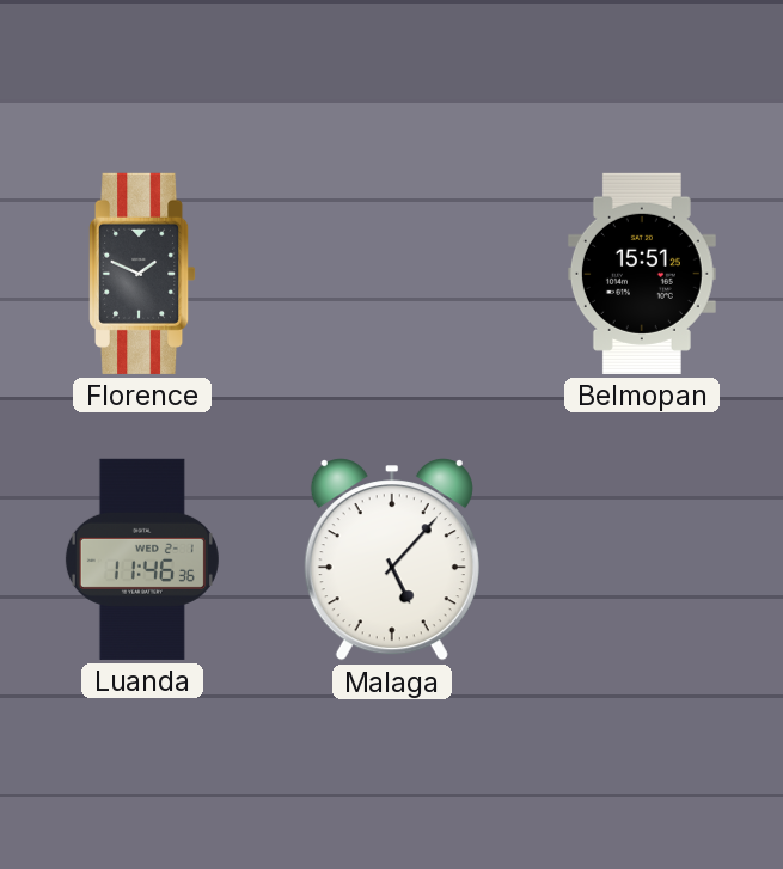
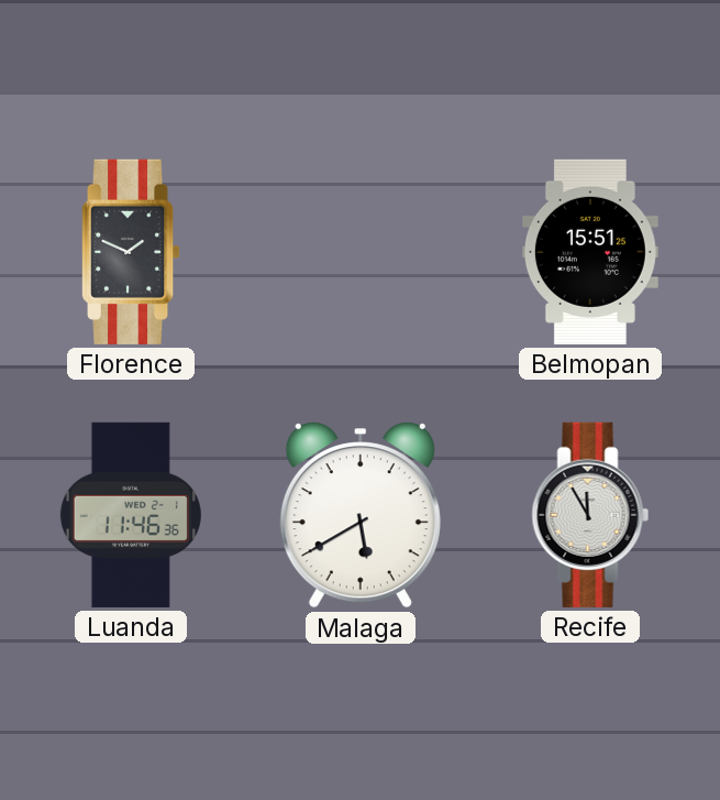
Malaga: 5:07 -> 5:40 (361, 515)
Recife: none -> 11:55 (590, 515)
